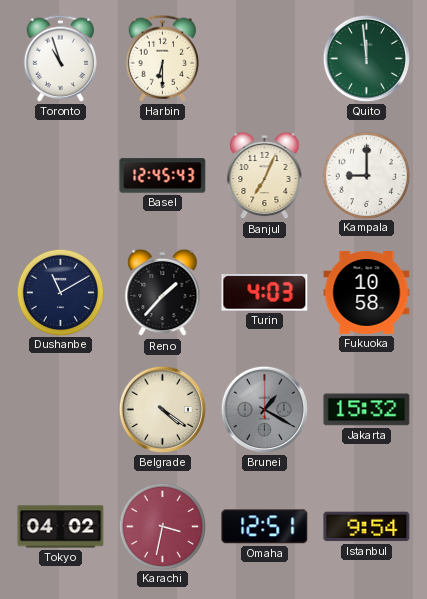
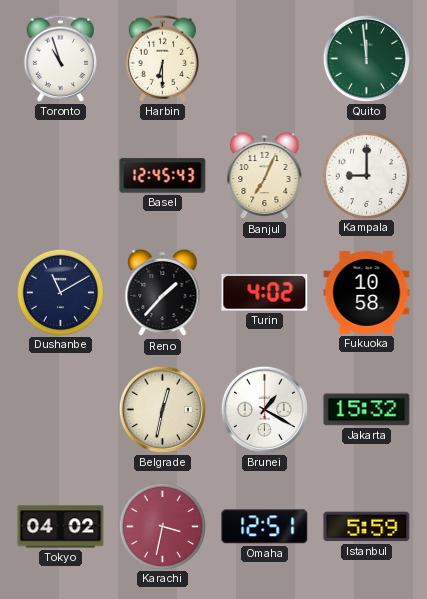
Turin: 4:03 -> 4:02 (265, 293)
Belgrade: 4:21 -> 12:32 (162, 409)
Brunei dial: grey -> white (264, 409)
Istanbul: 9:54 -> 5:59 (367, 527)
